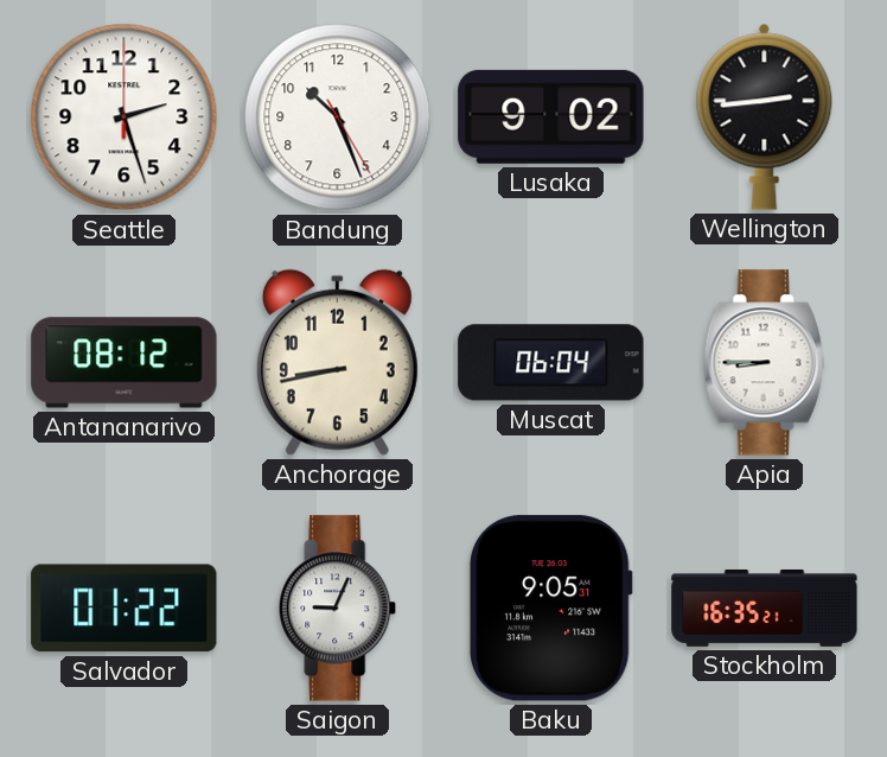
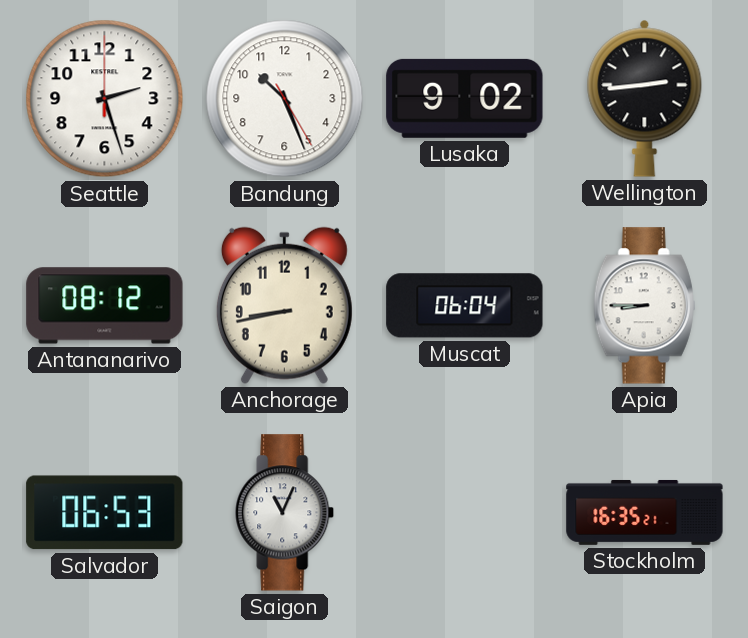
Salvador: 01:22 -> 06:53 (105, 513)
Saigon: 9:04 -> 11:04 (285, 513)
Baku: 9:05 -> none (550, 609)
